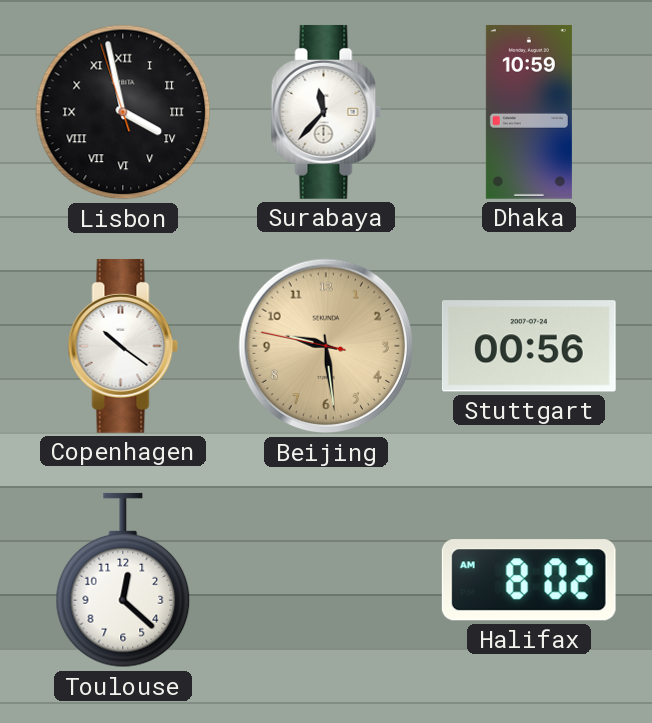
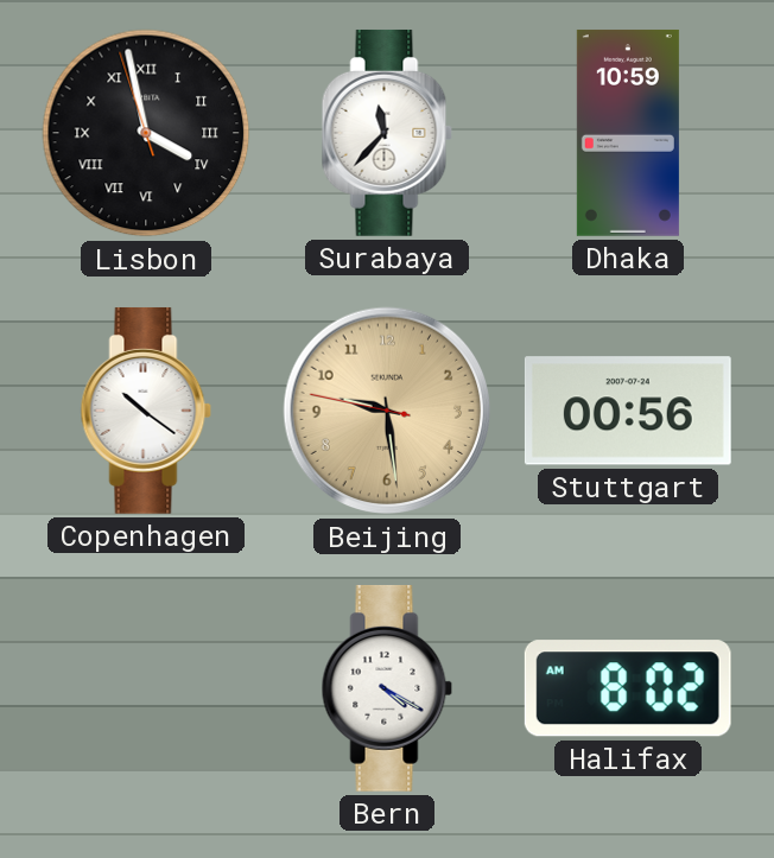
Toulouse: 12:22 -> none (123, 580)
Bern: none -> 4:20 (387, 688)
